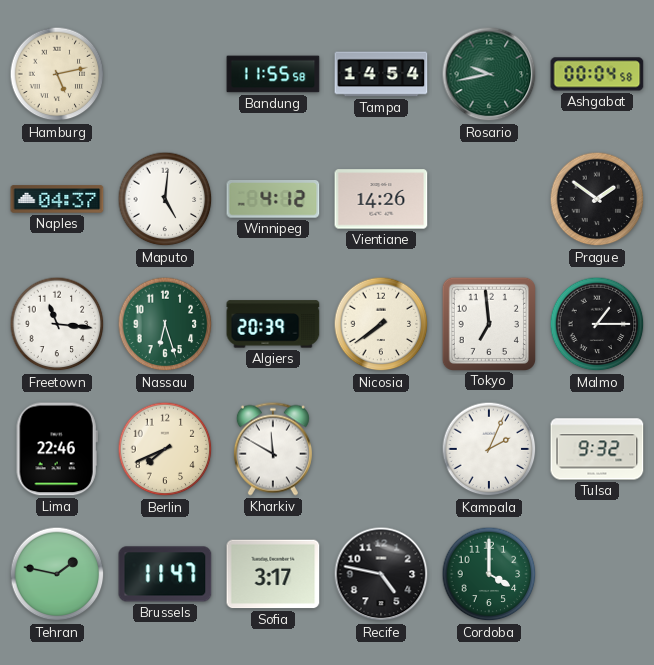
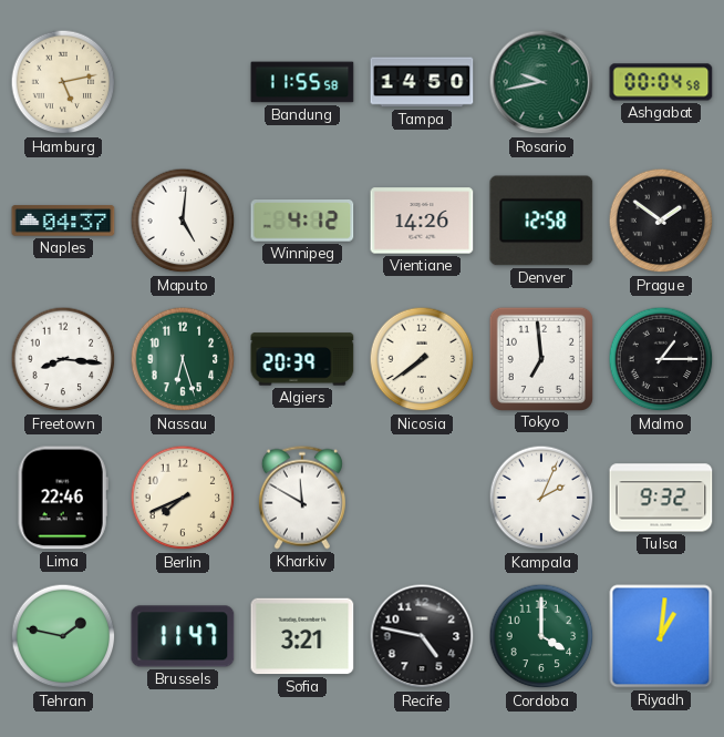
Tampa: 14:54 -> 14:50 (422, 82)
Denver: none -> 12:58 (541, 221)
Freetown: 11:16 -> 8:16 (63, 359)
Sofia: 3:17 -> 3:21 (302, 636)
Riyadh: none -> 1:01 (661, 636)
